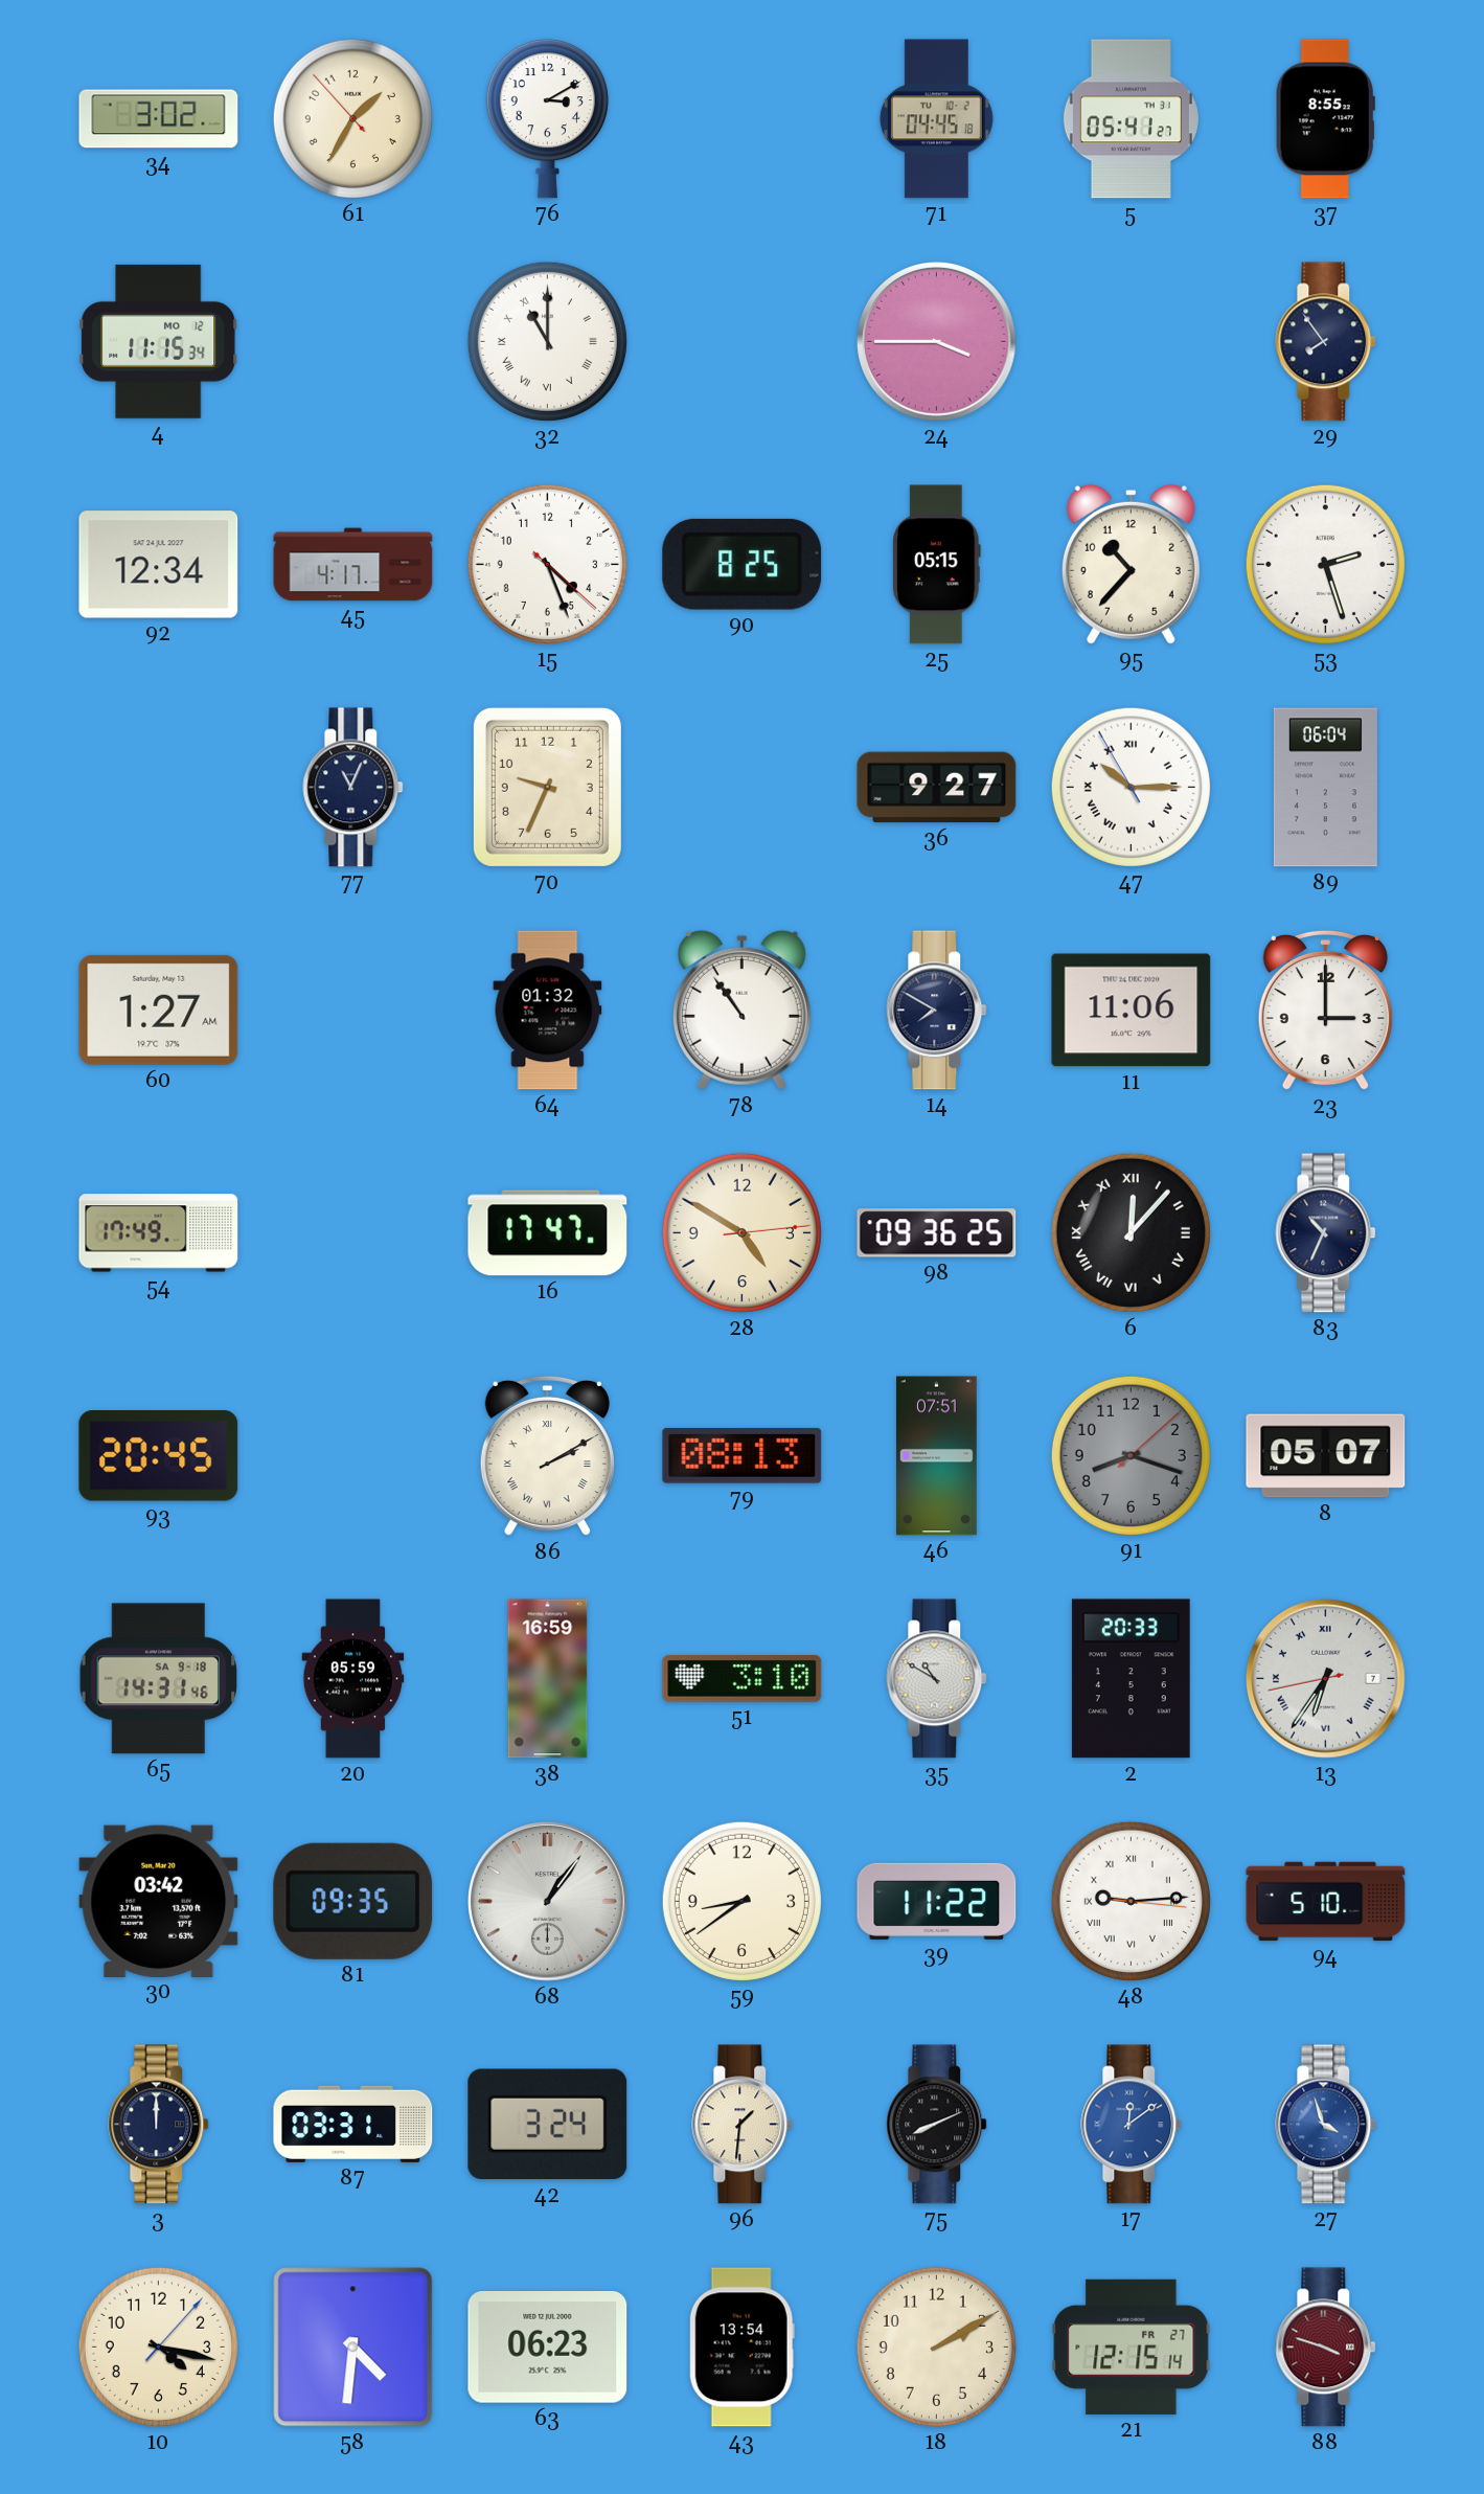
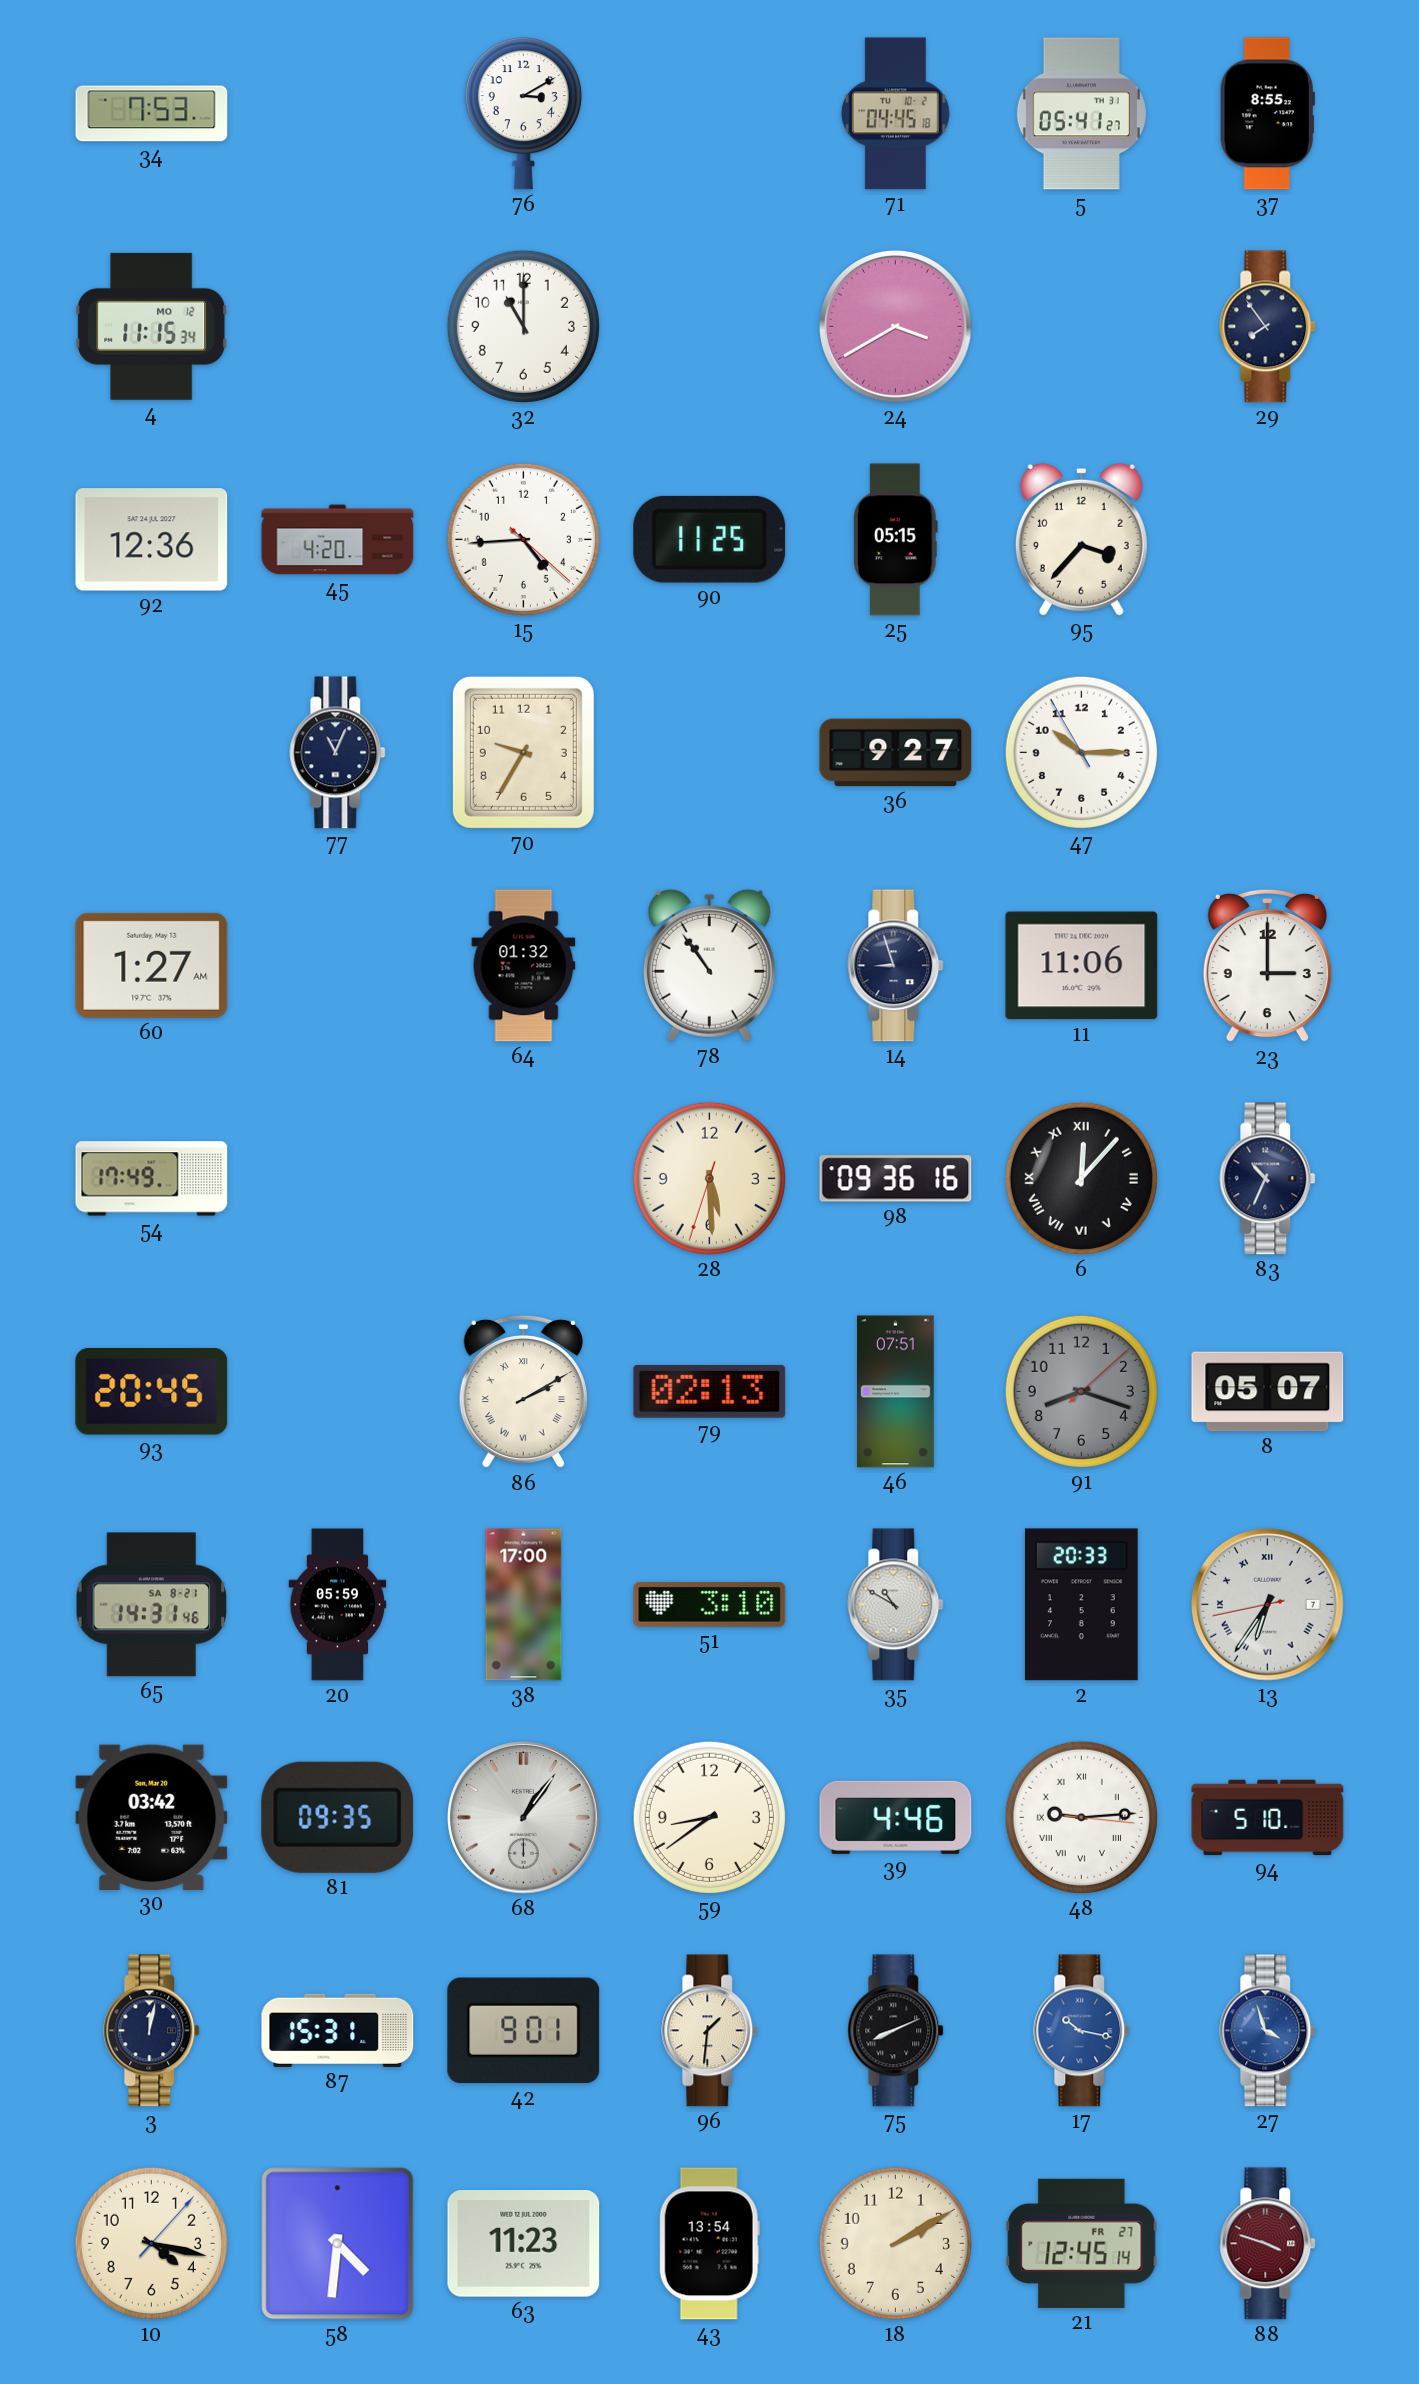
34: 3:02 -> 7:53 (152, 114)
61: 1:34 -> none (352, 118)
32 numerals: Roman -> Arabic (523, 326)
24: 3:45 -> 3:40 (896, 327)
92: 12:34 -> 12:36 (152, 540)
45: 4:17 -> 4:20 (338, 540)
15: 4:26 -> 4:44 (523, 539)
90: 8:25 -> 11:25 (710, 539)
95: 10:37 -> 3:37 (1081, 539)
53: 2:27 -> none (1325, 564)
70: 9:34 -> 9:35 (523, 752)
47 numerals: Roman -> Arabic (1081, 752)
89: 06:04 -> none (1325, 788)
14: 7:50 -> 8:57 (896, 966)
16: 17:47 -> none (548, 1233)
28: 4:50 -> 5:29 (709, 1178)
98: 09:36:25 -> 09:36:16 (896, 1179)
79: 08:13 -> 02:13 (710, 1391)
65 date: SA 9-18 -> SA 8-21 (152, 1605)
38: 16:59 -> 17:00 (524, 1605)
39: 11:22 -> 4:46 (896, 1817)
3: 12:00 -> 12:02 (152, 2031)
87: 03:31 -> 15:31 (338, 2030)
42: 3:24 -> 9:01 (524, 2031)
17: 12:09 -> 10:17 (1082, 2031)
63: 06:23 -> 11:23 (524, 2244)
21: 12:15 -> 12:45 (1082, 2243)
